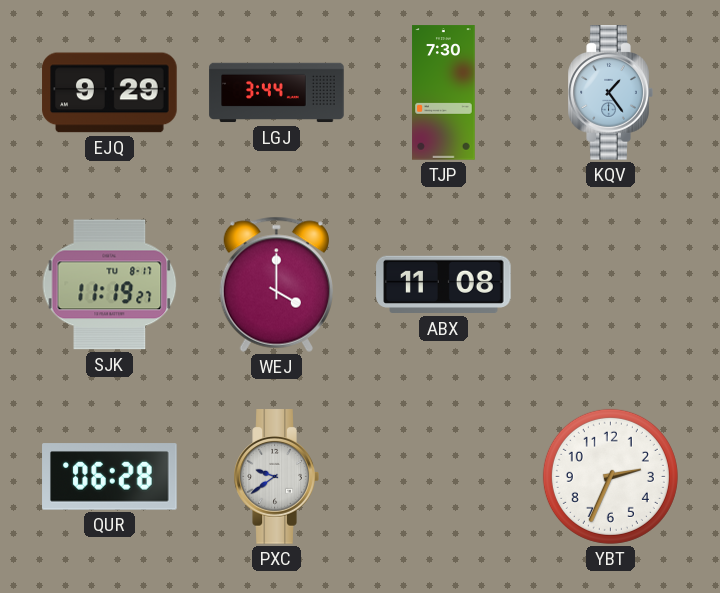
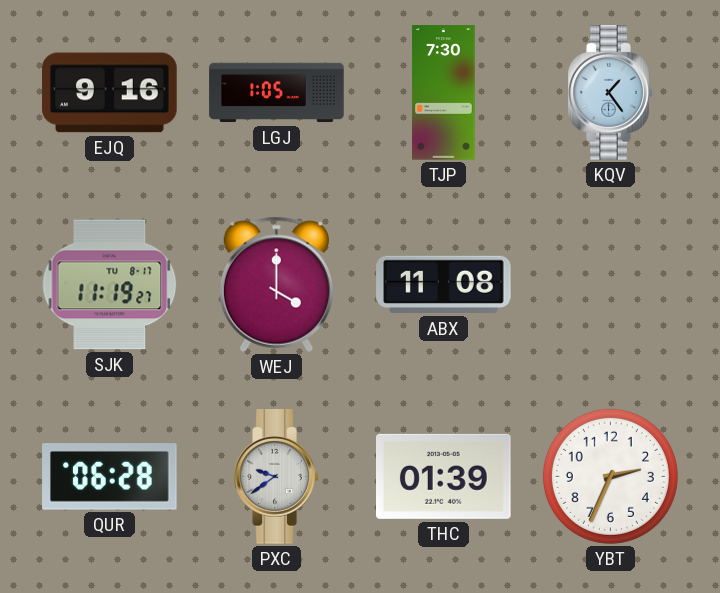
EJQ: 9:29 -> 9:16 (110, 93)
LGJ: 3:44 -> 1:05 (277, 93)
THC: none -> 01:39 (444, 476)
